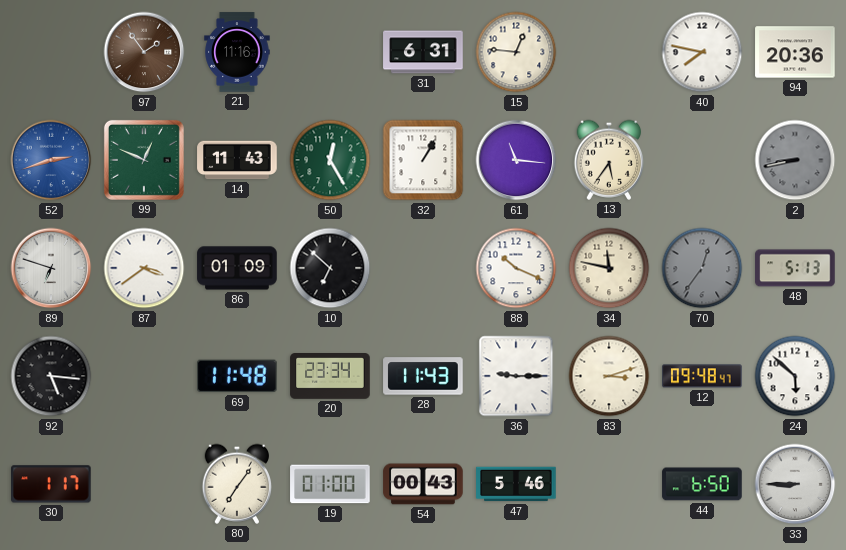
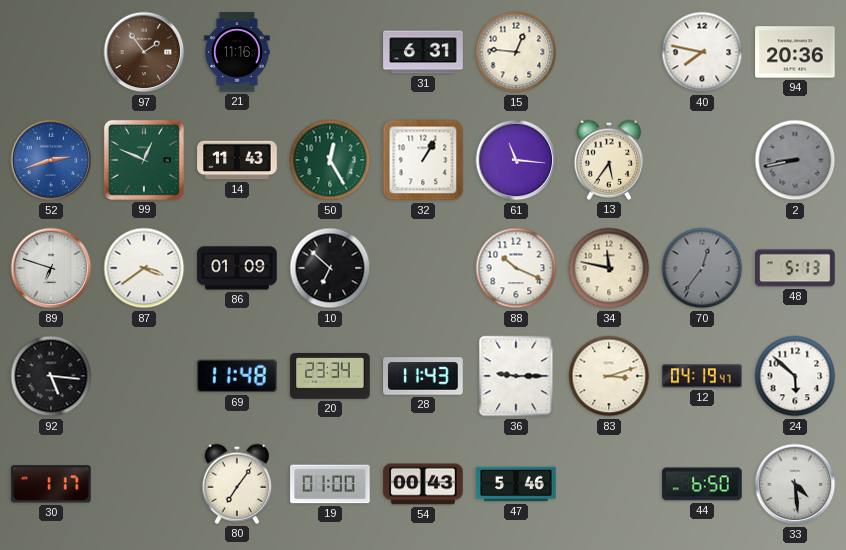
12: 09:48 -> 04:19 (702, 376)
33: 8:45 -> 4:29 (795, 484)
